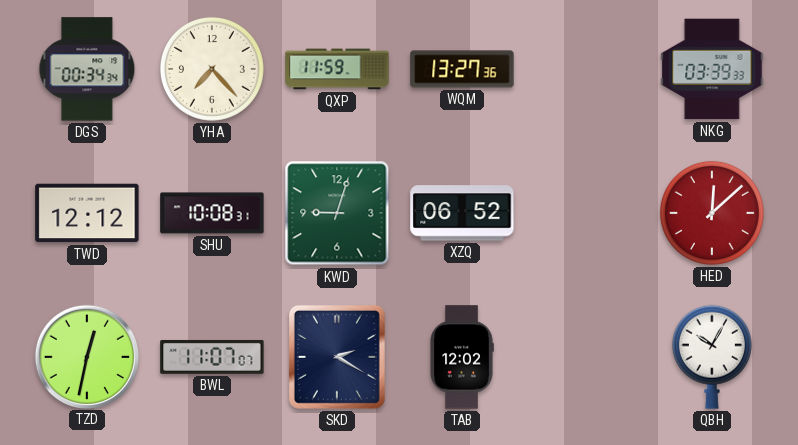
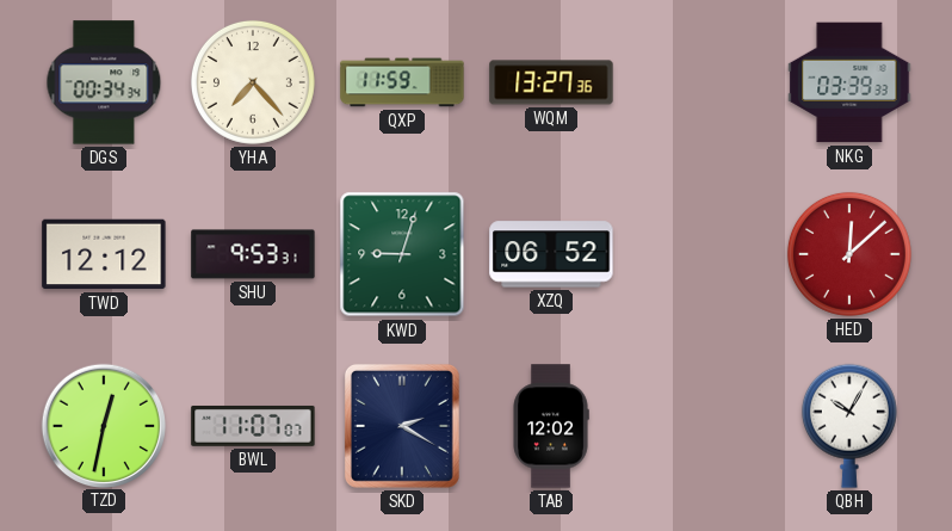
SHU: 10:08 -> 9:53 (253, 254)
